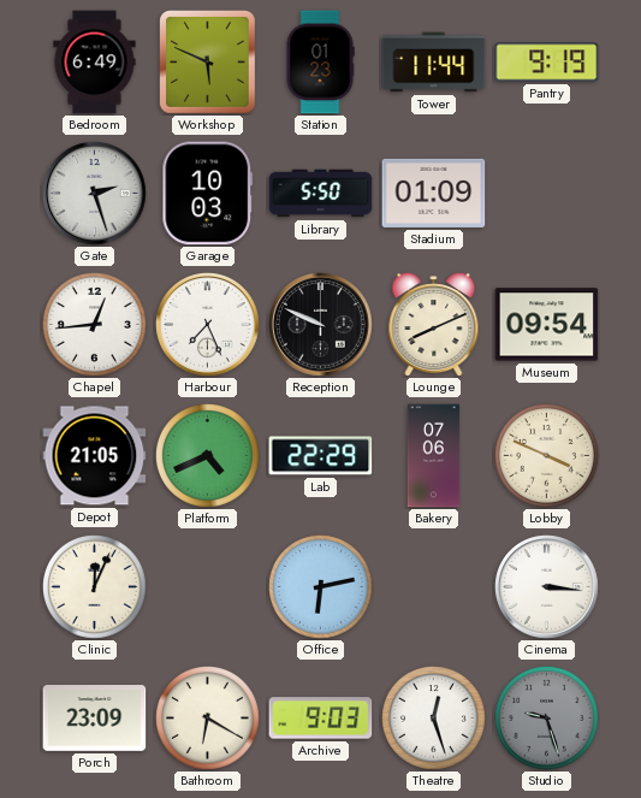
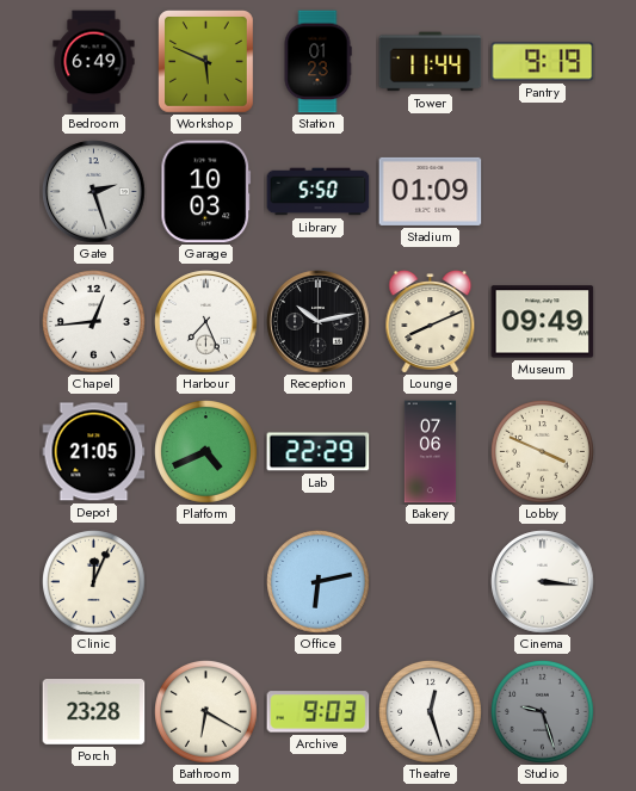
Reception: 9:49 -> 10:13 (319, 322)
Museum: 09:54 -> 09:49 (543, 322)
Porch: 23:09 -> 23:28 (94, 712)
